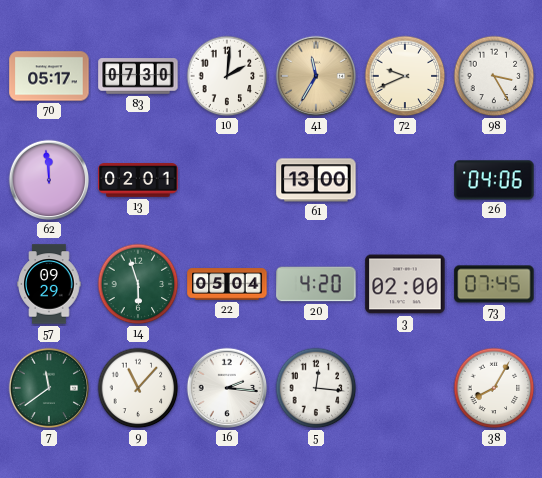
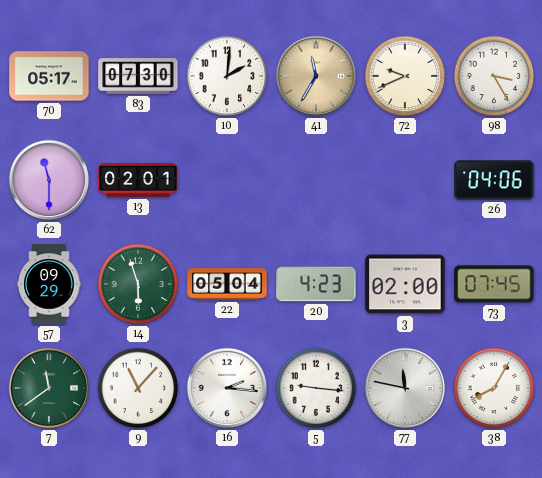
62: 11:59 -> 11:30 (49, 180)
61: 13:00 -> none (316, 180)
20: 4:20 -> 4:23 (316, 284)
5: 12:16 -> 9:16 (316, 388)
77: none -> 11:47 (405, 388)
